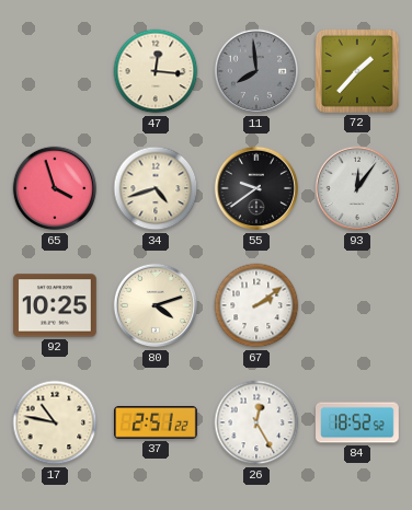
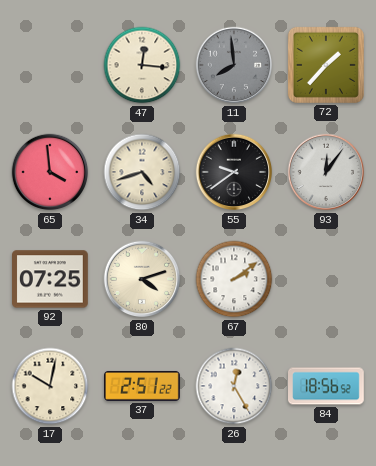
65: 3:57 -> 3:59 (50, 172)
92: 10:25 -> 07:25 (51, 279)
17: 10:47 -> 10:02 (50, 386)
84: 18:52 -> 18:56 (327, 386)
